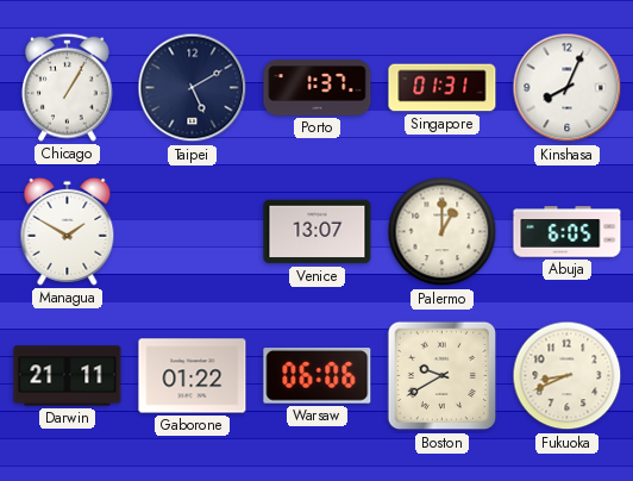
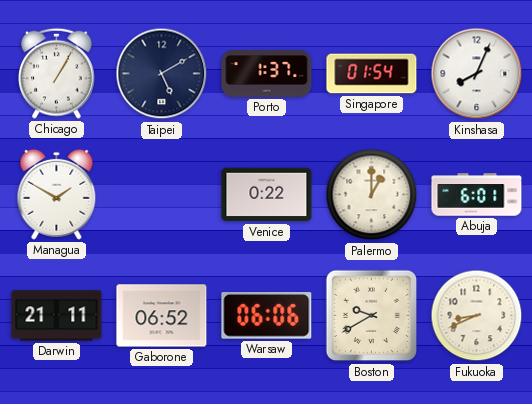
Singapore: 01:31 -> 01:54 (372, 74)
Venice: 13:07 -> 0:22 (267, 195)
Abuja: 6:05 -> 6:01 (477, 195)
Gaborone: 01:22 -> 06:52 (162, 316)
